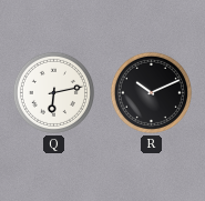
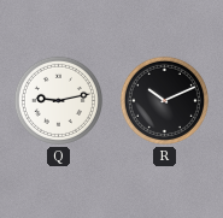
Q: 6:13 -> 9:13 (58, 100)
